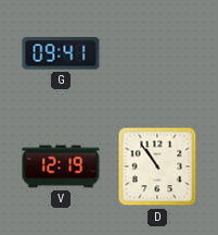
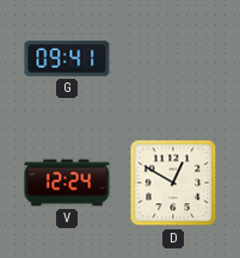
V: 12:19 -> 12:24 (67, 183)
D: 10:54 -> 12:50 (173, 183)
